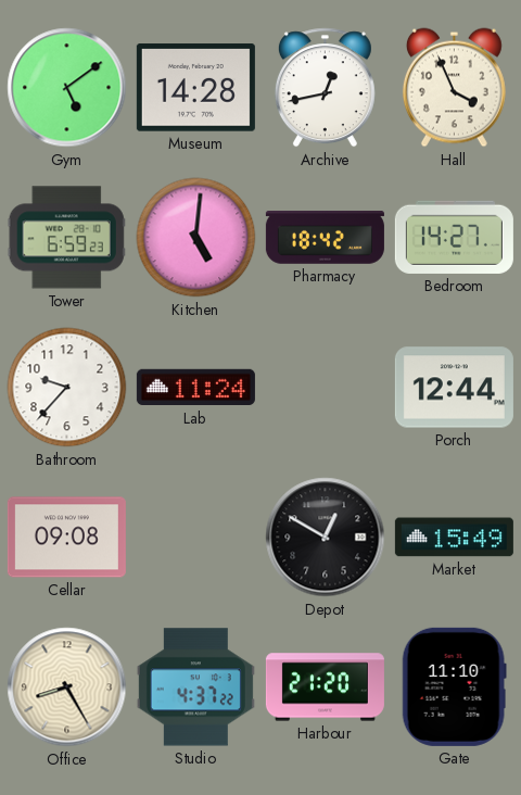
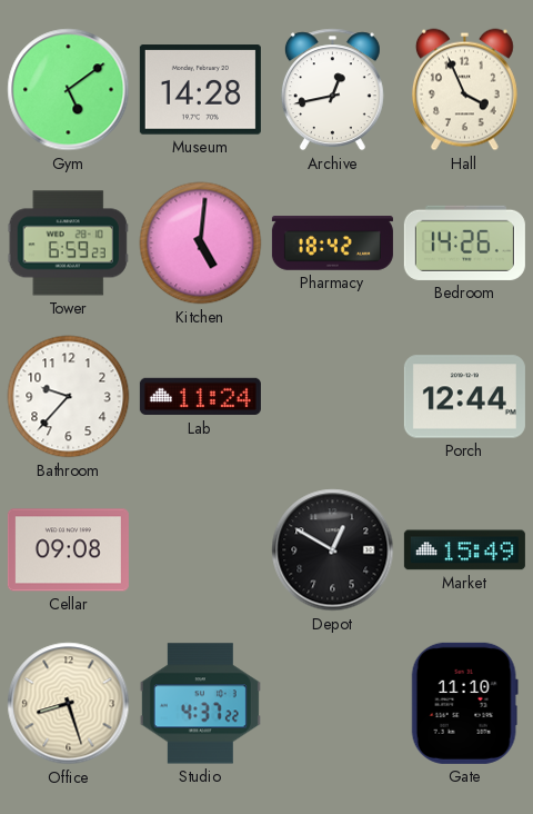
Bedroom: 14:27 -> 14:26 (464, 242)
Office: 8:25 -> 8:27 (69, 704)
Harbour: 21:20 -> none (325, 687)
